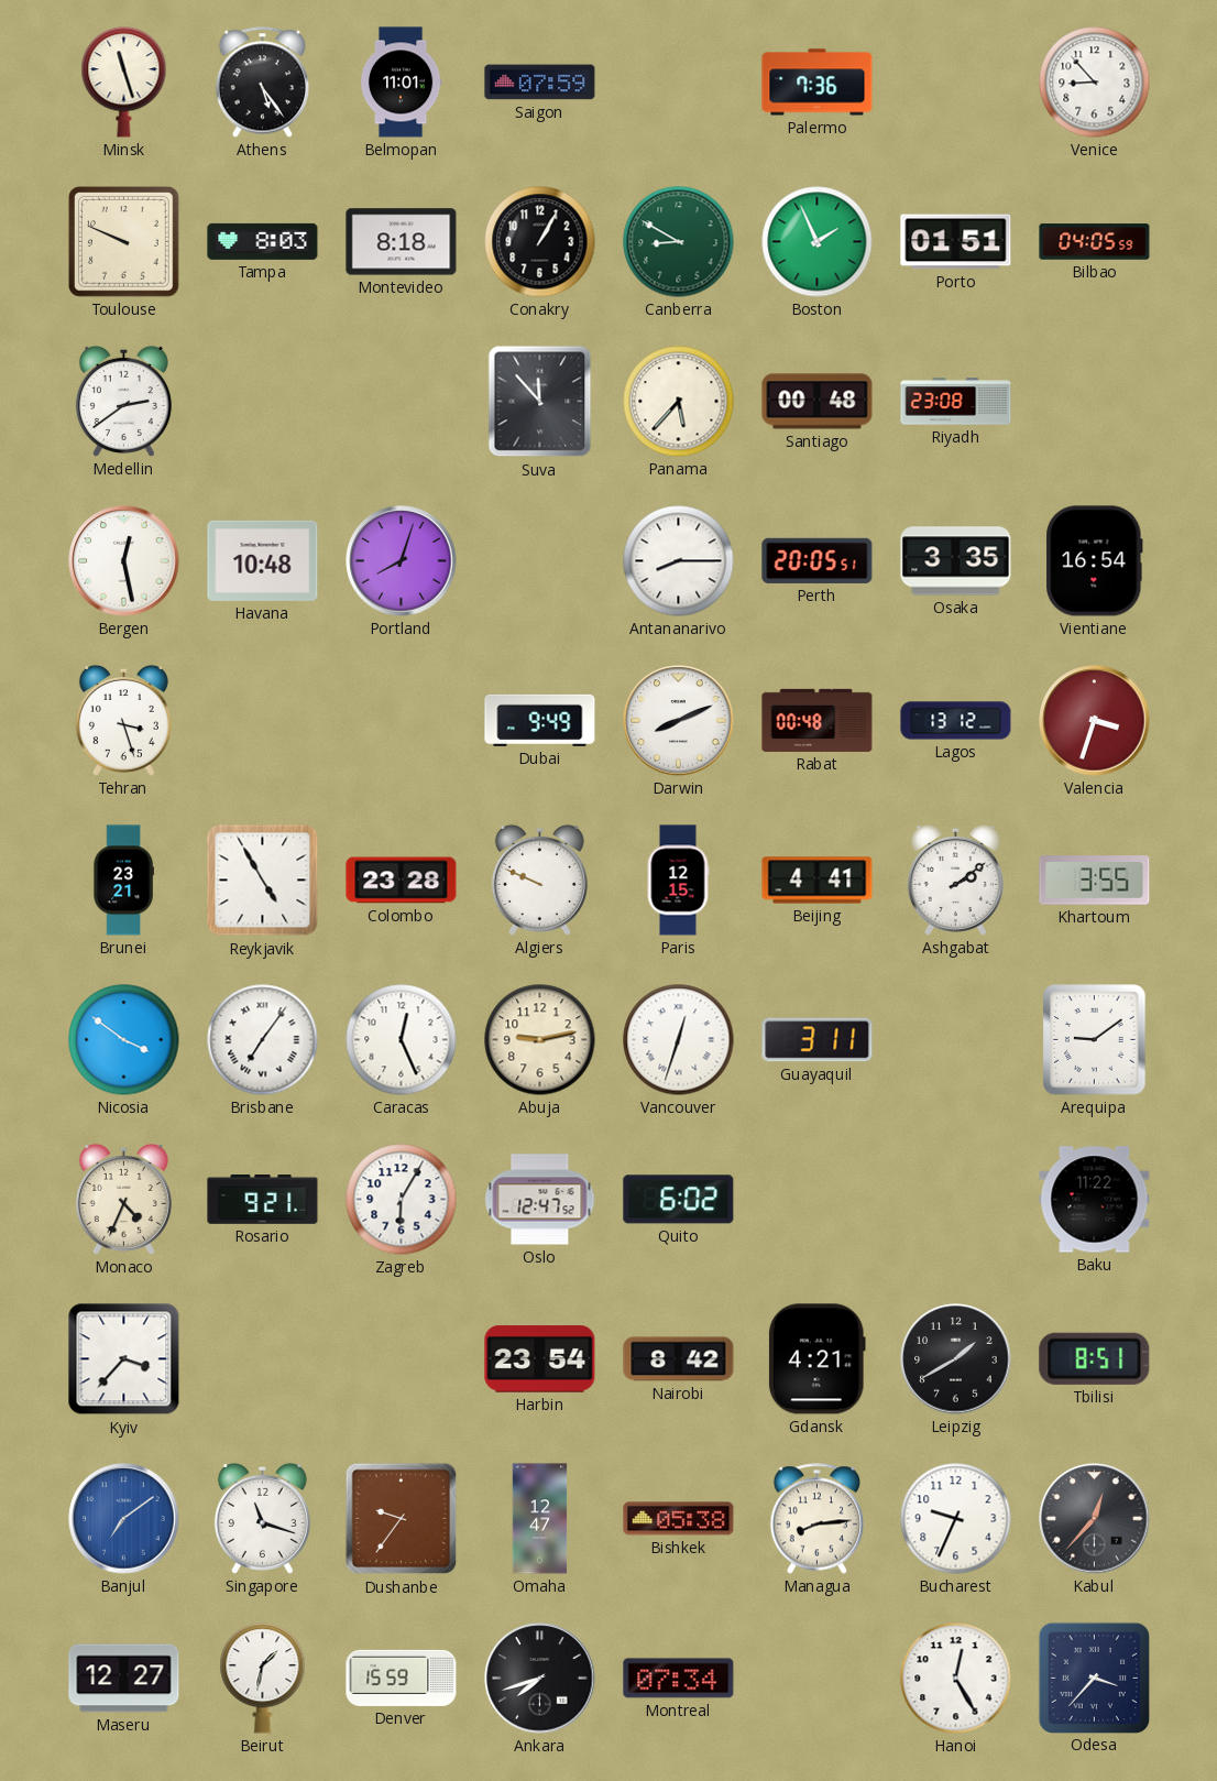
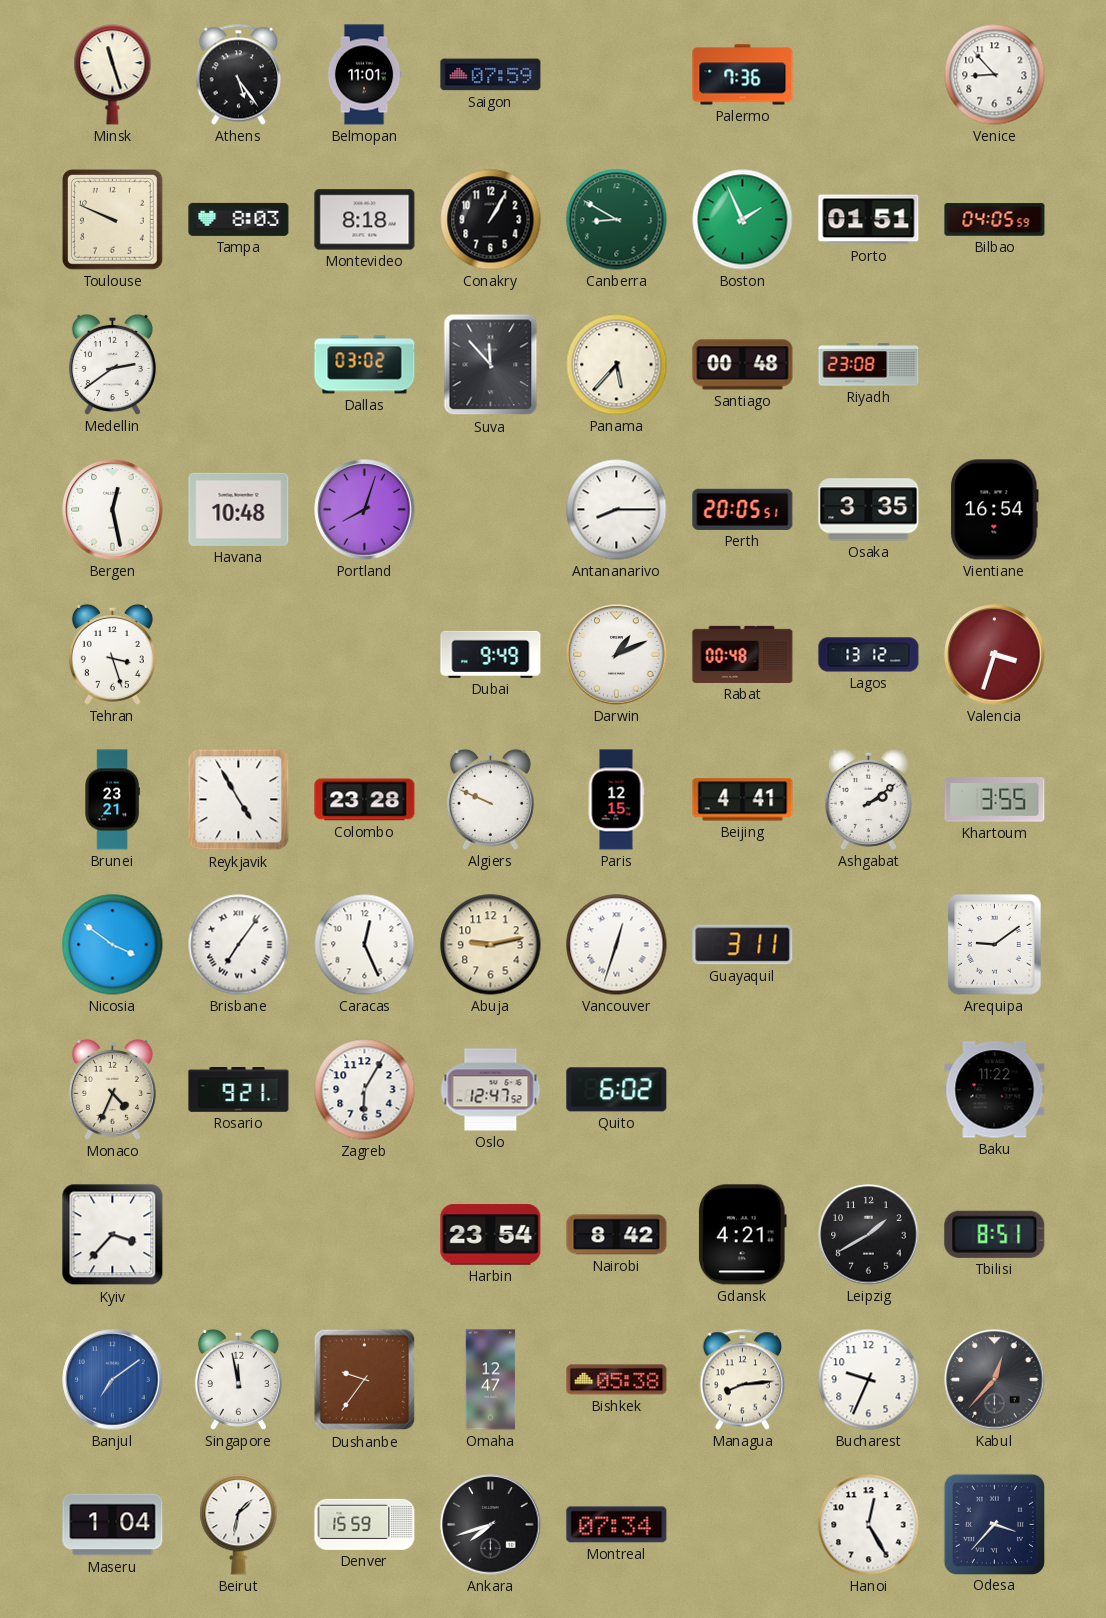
Dallas: none -> 03:02 (365, 365)
Darwin: 8:11 -> 1:11 (617, 655)
Singapore: 11:18 -> 11:58 (238, 1379)
Maseru: 12:27 -> 1:04 (113, 1525)
